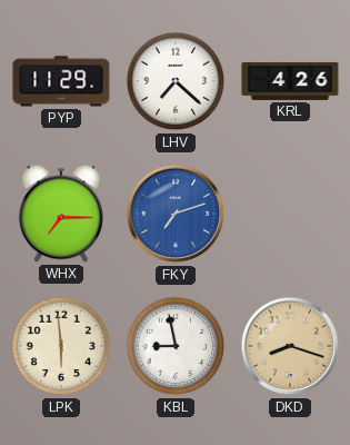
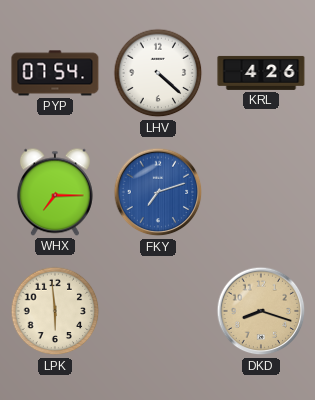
PYP: 11:29 -> 07:54 (55, 73)
LHV: 7:22 -> 4:22 (158, 73)
KBL: 8:58 -> none (176, 346)
